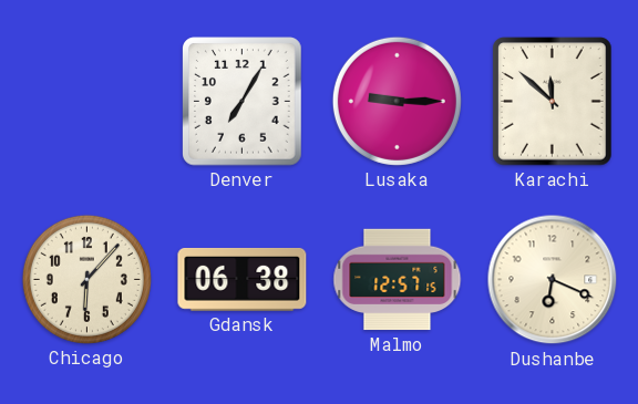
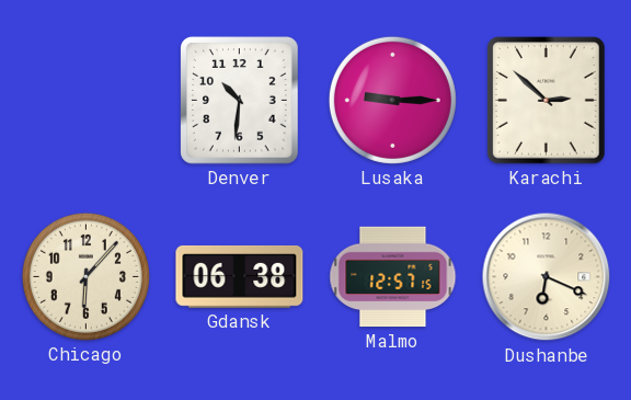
Denver: 7:05 -> 10:31 (240, 101)
Karachi: 11:52 -> 2:52 (547, 101)
